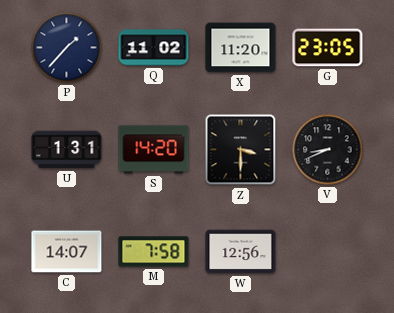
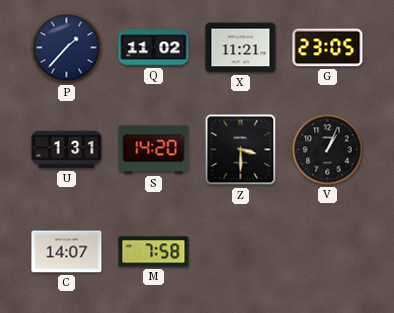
X: 11:20 -> 11:21 (241, 48)
V: 8:41 -> 1:04 (328, 150)
W: 12:56 -> none (241, 252)
